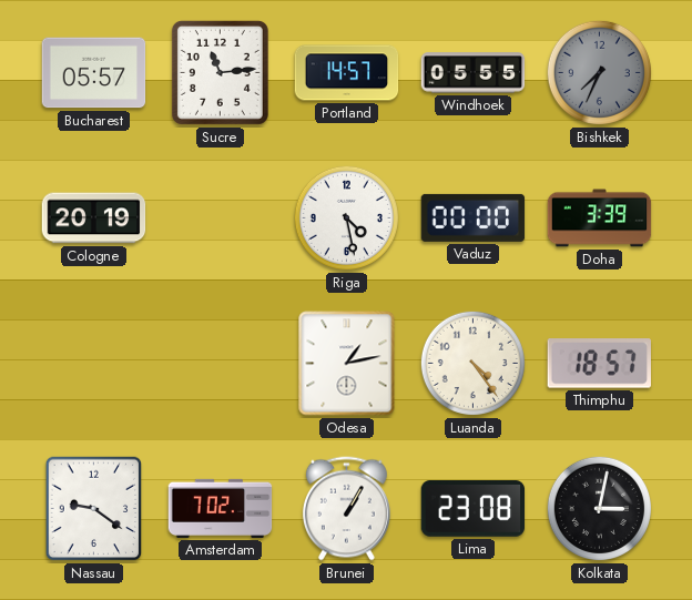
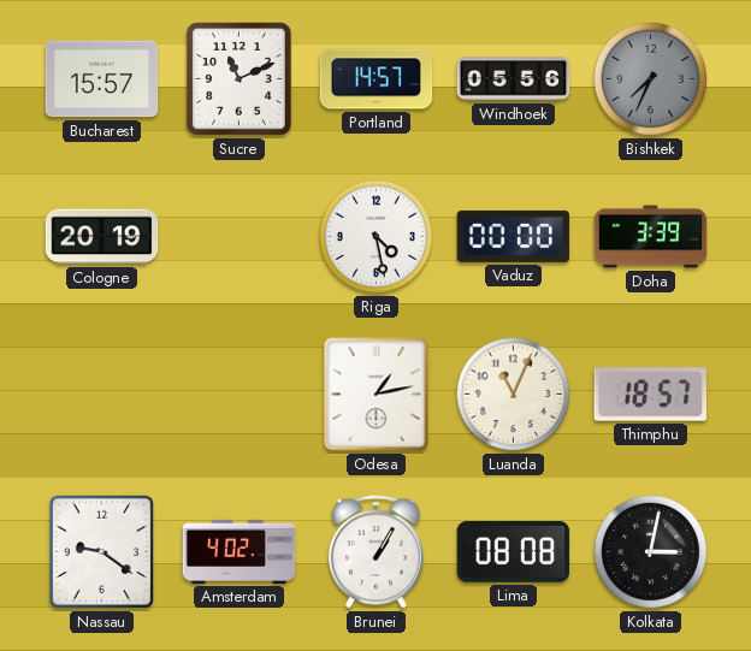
Bucharest: 05:57 -> 15:57 (102, 79)
Sucre: 11:14 -> 11:11 (238, 78)
Windhoek: 05:55 -> 05:56 (514, 79)
Luanda: 4:24 -> 11:04 (513, 393)
Amsterdam: 7:02 -> 4:02 (240, 551)
Lima: 23:08 -> 08:08 (514, 552)
